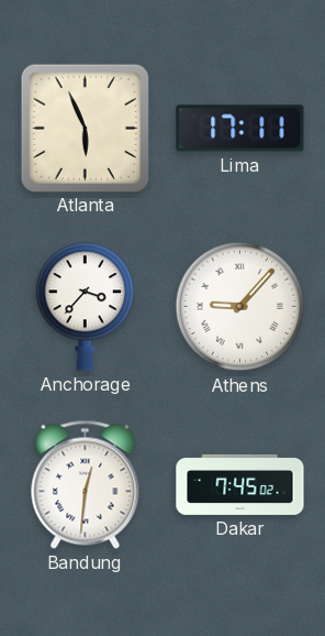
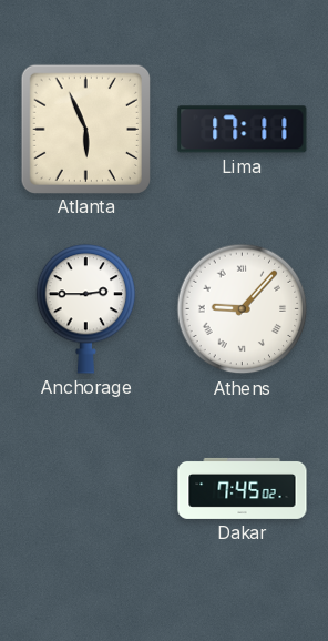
Anchorage: 3:37 -> 2:45 (86, 309)
Bandung: 12:31 -> none (86, 484)
